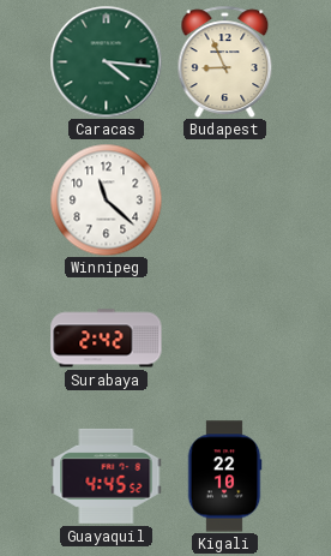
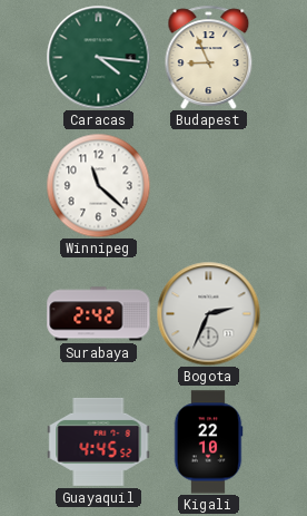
Bogota: none -> 2:34 (208, 313)
